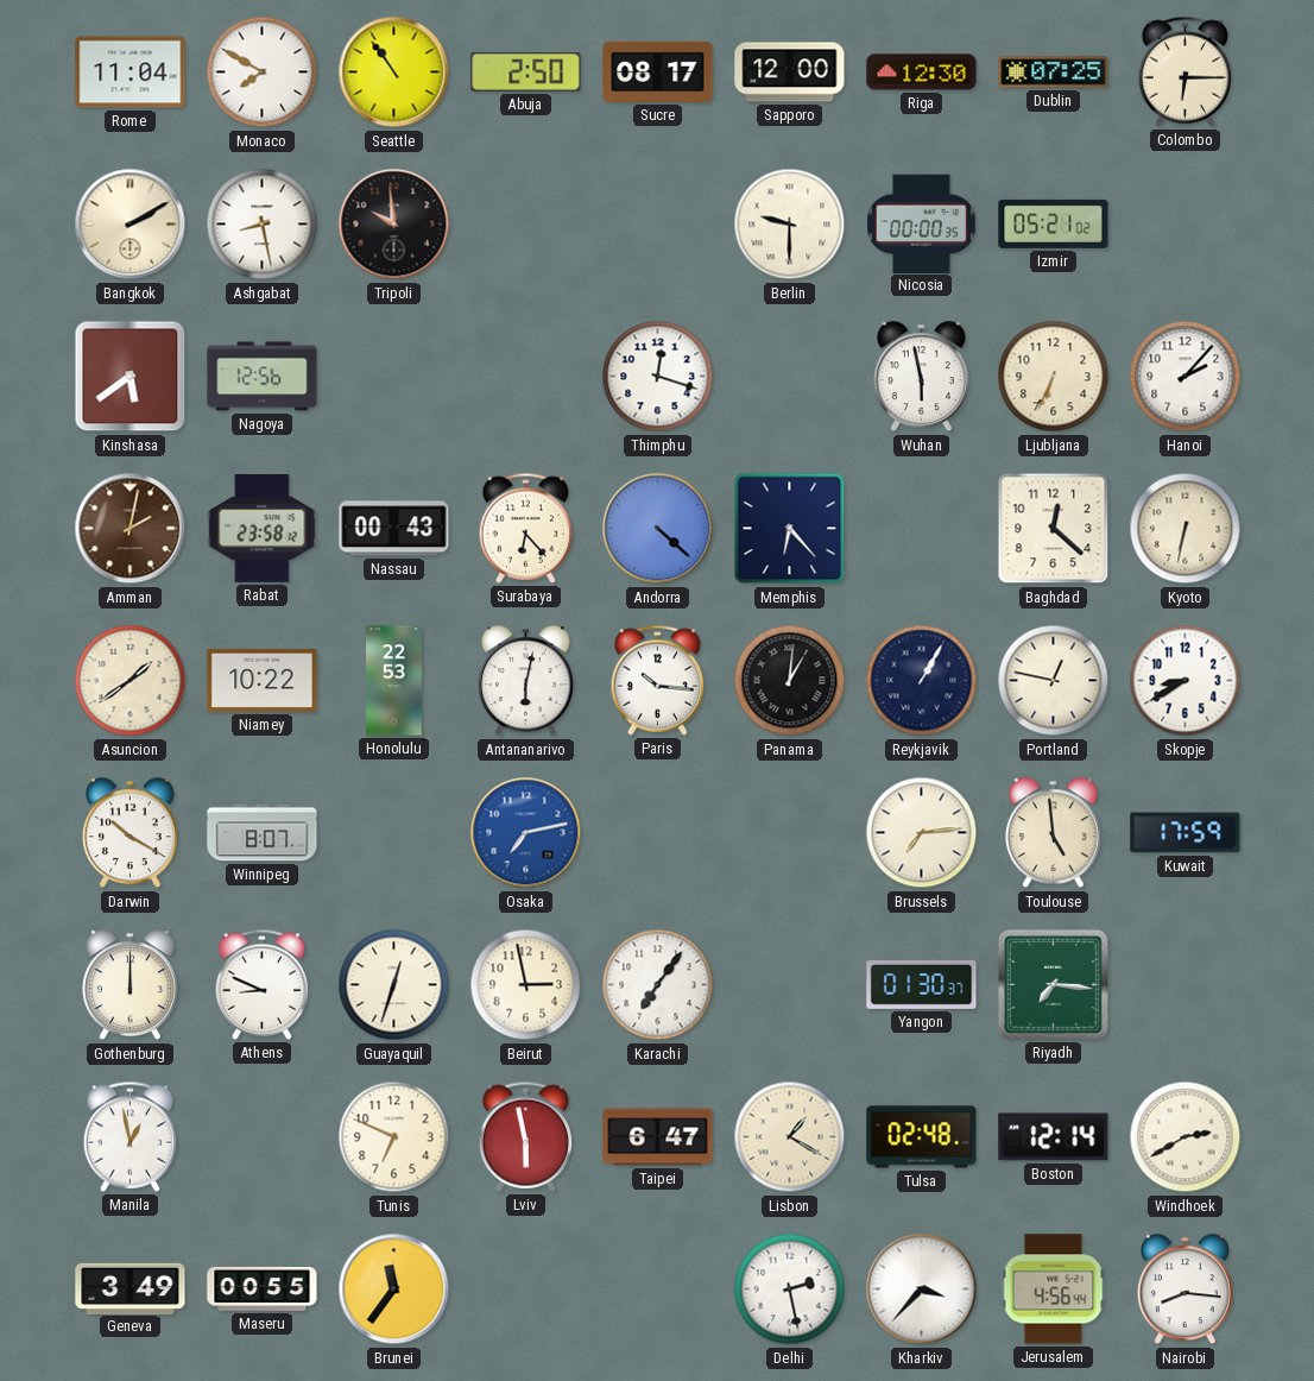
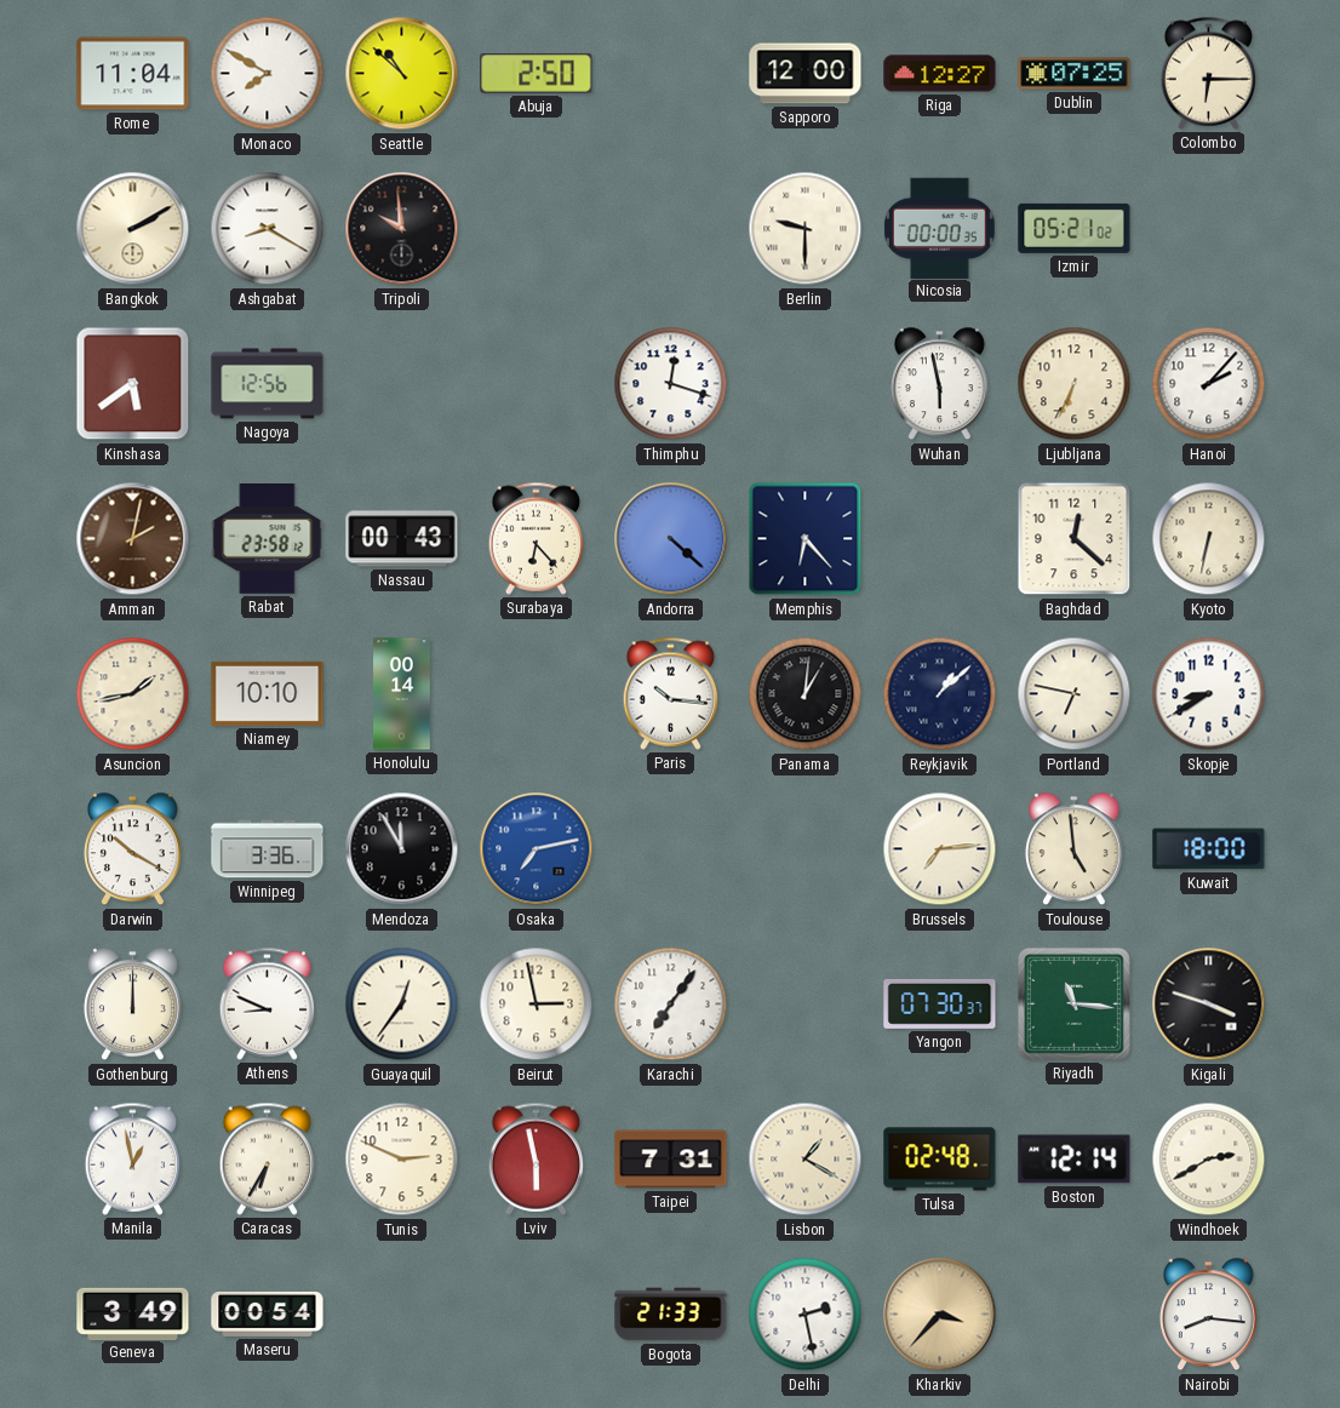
Seattle: 10:54 -> 10:52 (402, 74)
Sucre: 08:17 -> none (658, 71)
Riga: 12:30 -> 12:27 (940, 74)
Ashgabat: 8:28 -> 8:20 (268, 229)
Asuncion: 1:39 -> 1:43 (133, 694)
Niamey: 10:22 -> 10:10 (268, 693)
Honolulu: 22:53 -> 00:14 (402, 694)
Antananarivo: 6:02 -> none (525, 681)
Reykjavik: 1:05 -> 1:08 (940, 694)
Portland: 12:47 -> 6:47 (1075, 694)
Winnipeg: 8:07 -> 3:36 (268, 849)
Mendoza: none -> 11:55 (402, 849)
Kuwait: 17:59 -> 18:00 (1209, 849)
Guayaquil: 12:33 -> 12:36 (402, 1005)
Yangon: 01:30 -> 07:30 (940, 1003)
Riyadh: 7:16 -> 11:16 (1073, 1003)
Kigali: none -> 3:48 (1209, 1005)
Caracas: none -> 6:35 (268, 1158)
Tunis: 6:49 -> 2:49 (402, 1160)
Taipei: 6:47 -> 7:31 (671, 1160)
Maseru: 00:55 -> 00:54 (268, 1313)
Brunei: 11:36 -> none (394, 1289)
Bogota: none -> 21:33 (671, 1315)
Kharkiv dial: white -> champagne (940, 1315)
Jerusalem: 4:56 -> none (1054, 1289)
